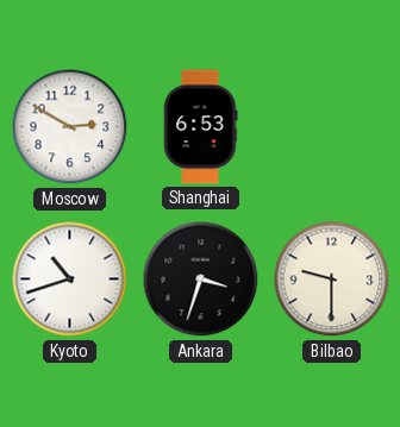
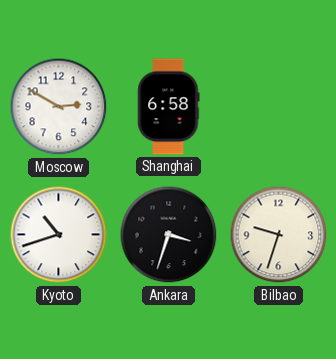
Shanghai: 6:53 -> 6:58 (169, 107)
Bilbao: 9:30 -> 9:33 (279, 235)
